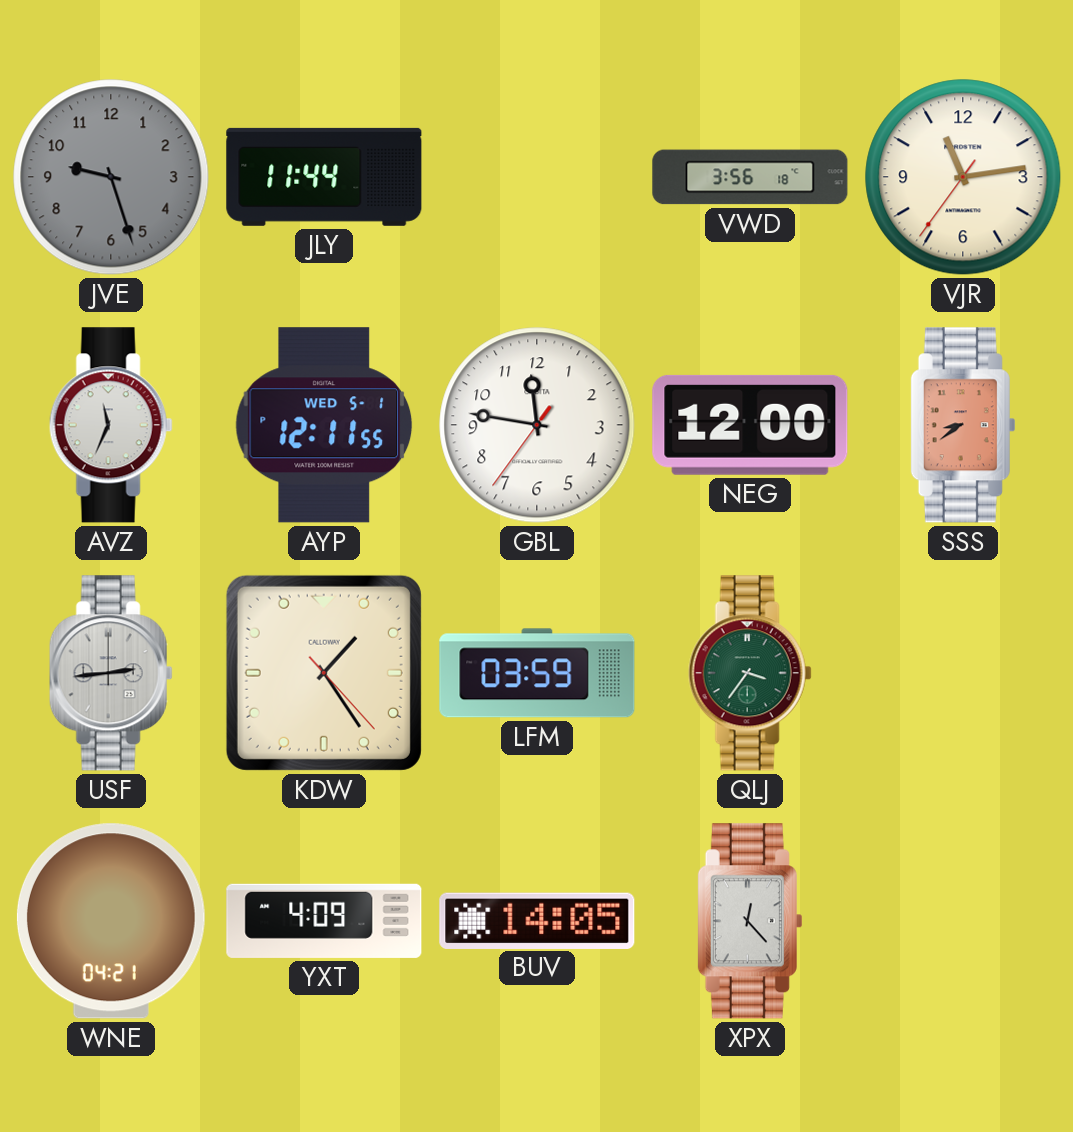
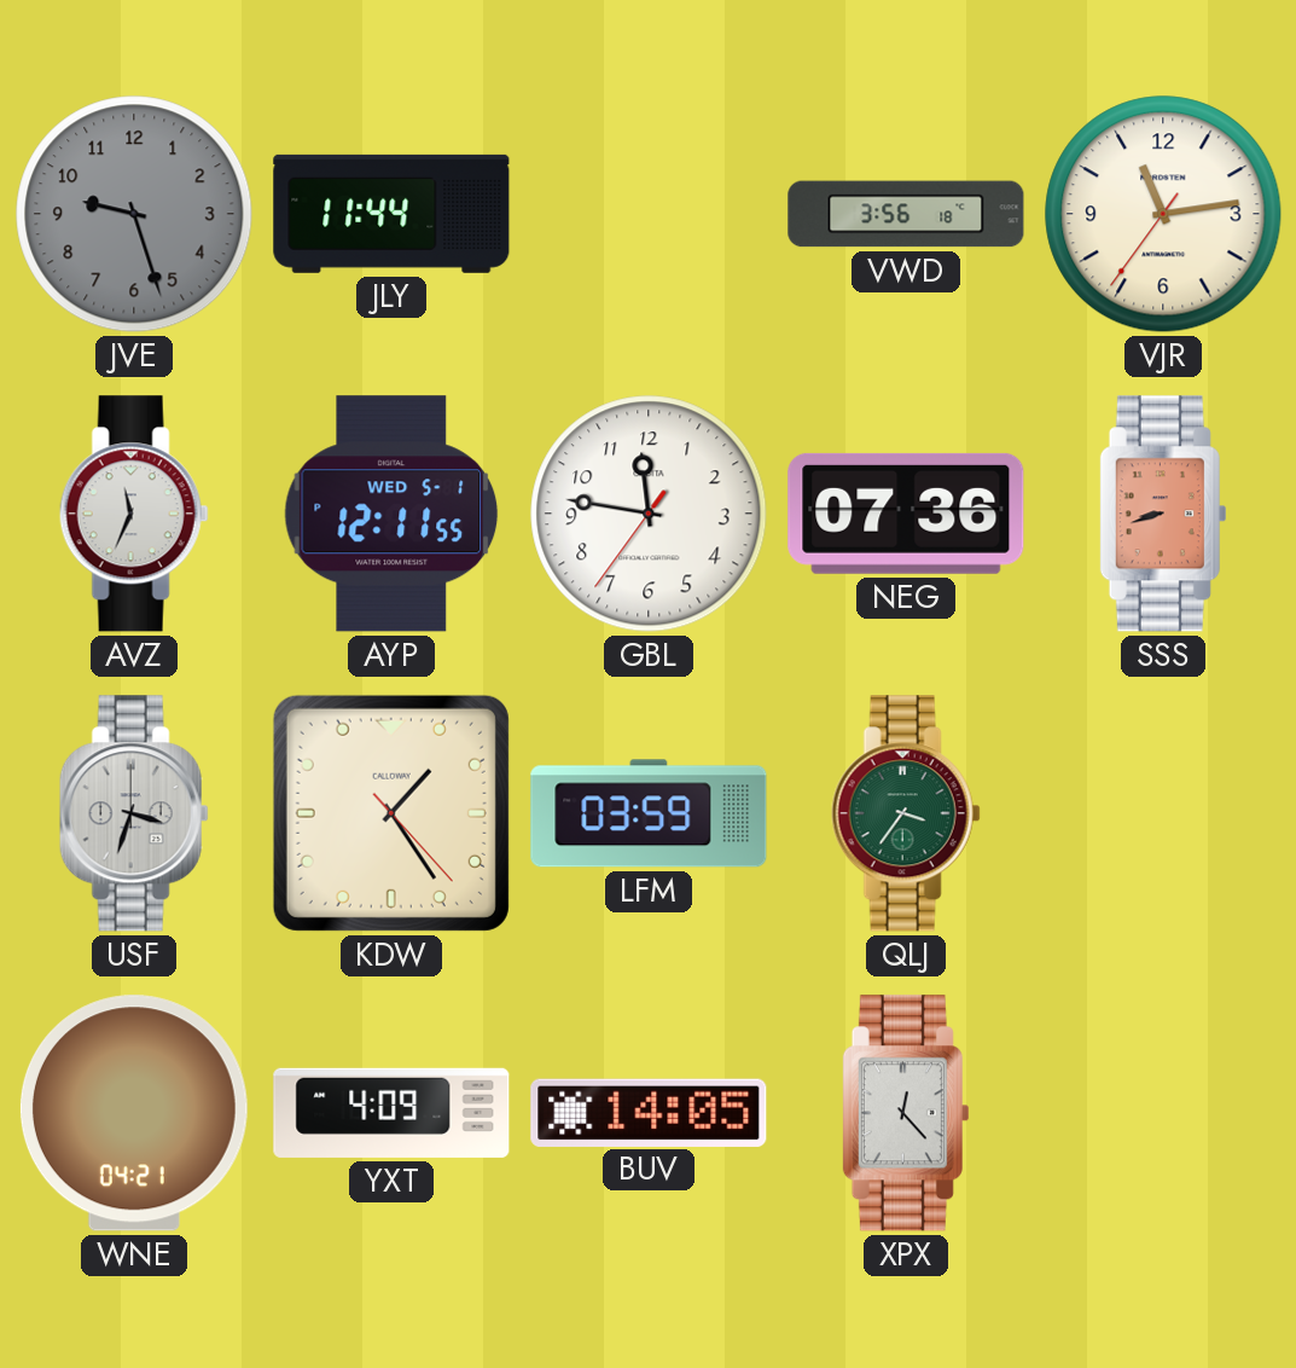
NEG: 12:00 -> 07:36 (906, 514)
SSS: 8:39 -> 8:42 (1162, 514)
USF: 2:44 -> 3:33 (134, 813)
